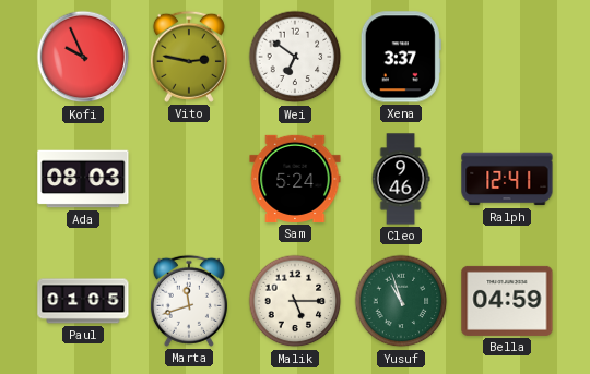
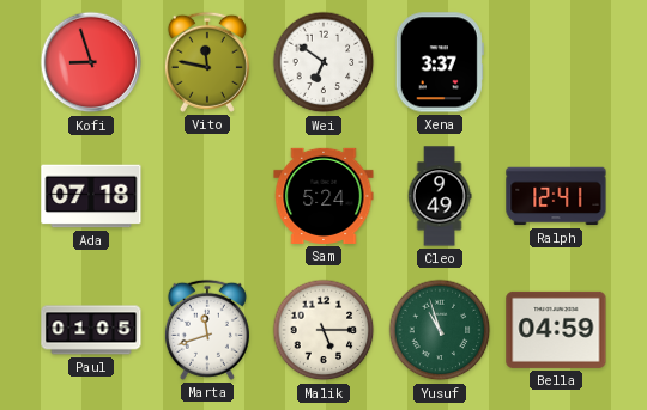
Kofi: 9:56 -> 8:57 (91, 62)
Vito: 2:47 -> 11:47 (207, 62)
Ada: 08:03 -> 07:18 (91, 196)
Cleo: 9:46 -> 9:49 (440, 196)
